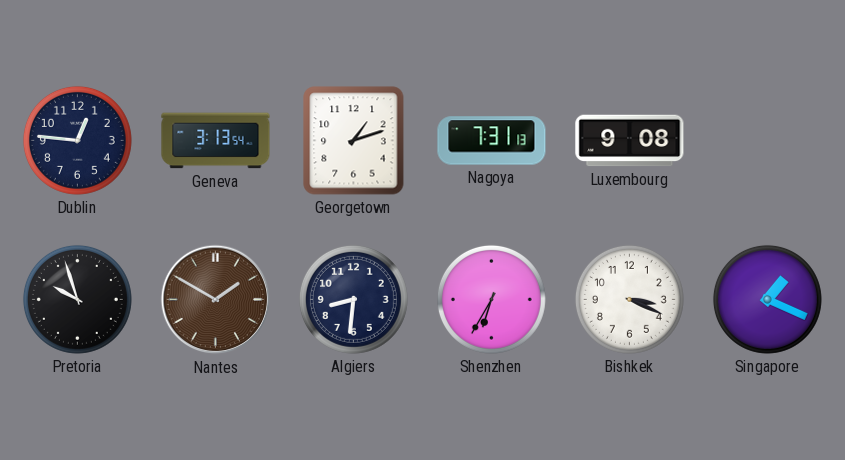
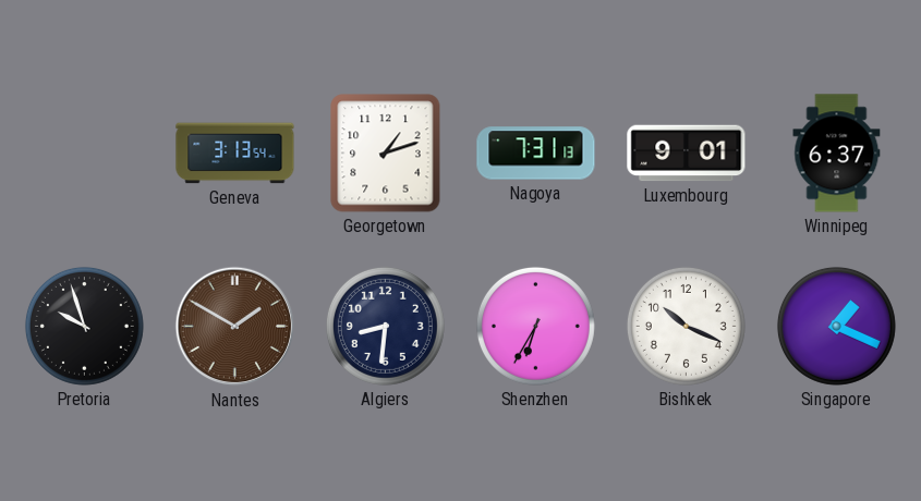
Dublin: 12:46 -> none (77, 140)
Luxembourg: 9:08 -> 9:01 (687, 154)
Winnipeg: none -> 6:37 (837, 154)
Bishkek: 3:19 -> 10:19 (686, 326)
